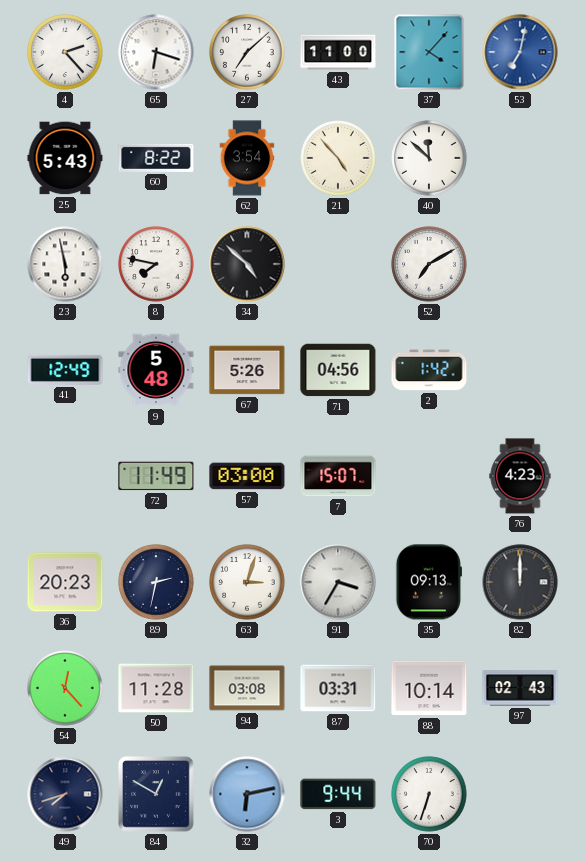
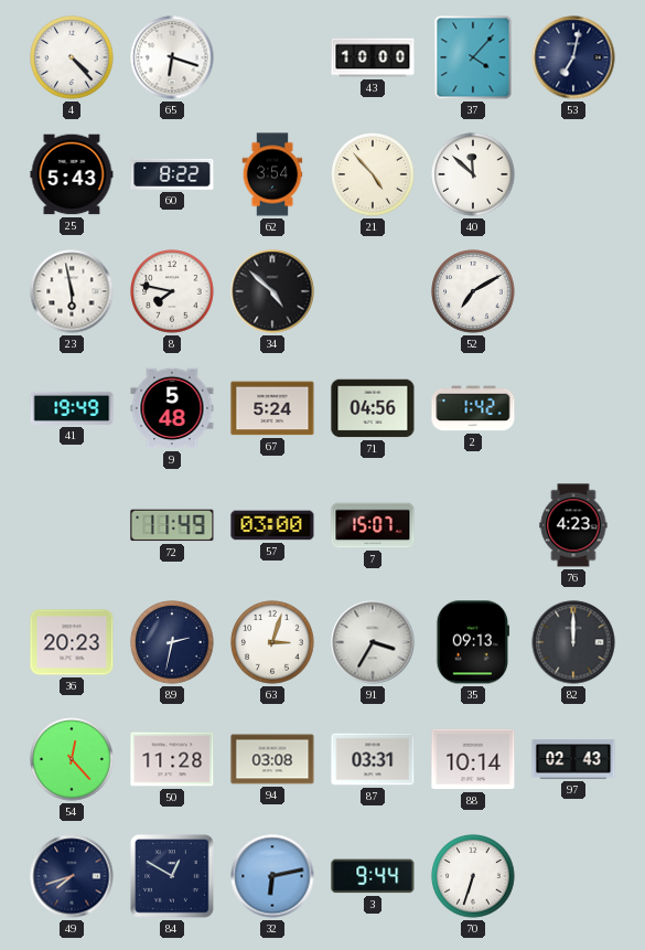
4: 2:23 -> 4:23 (72, 57)
27: 7:08 -> none (247, 52)
43: 11:00 -> 10:00 (373, 57)
53 dial: blue -> navy (573, 57)
41: 12:49 -> 19:49 (72, 408)
67: 5:26 -> 5:24 (272, 408)
